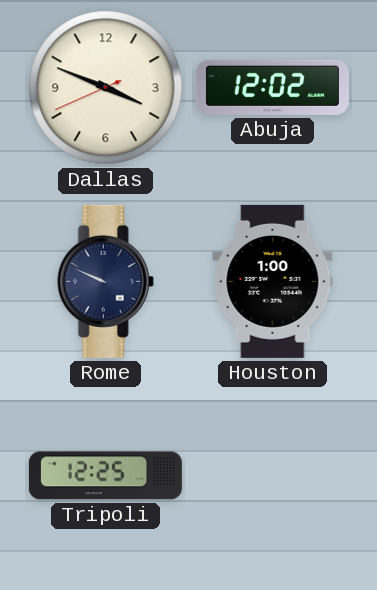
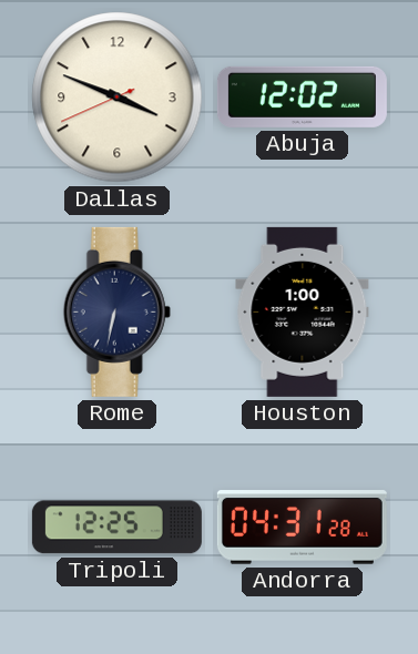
Rome: 9:49 -> 6:32 (116, 311)
Andorra: none -> 04:31 (302, 528)
